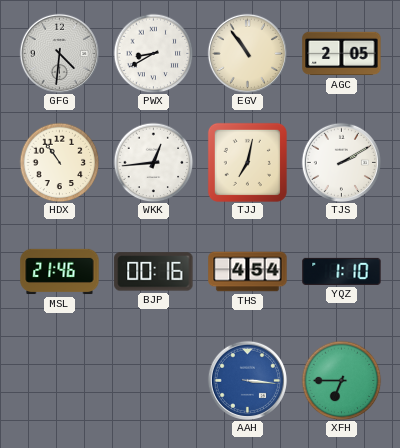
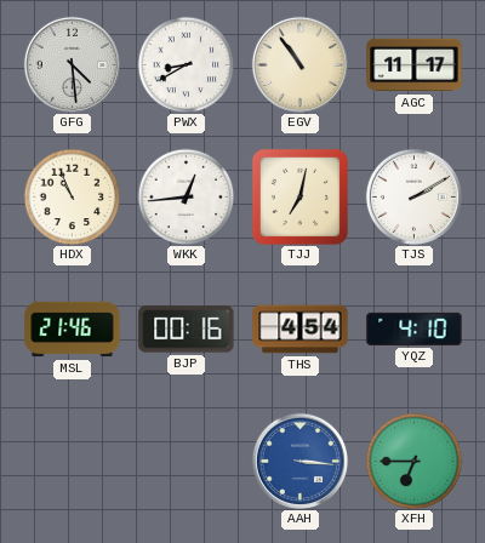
GFG: 4:31 -> 4:29 (72, 64)
AGC: 2:05 -> 11:17 (415, 65)
HDX: 10:54 -> 10:56 (72, 196)
YQZ: 1:10 -> 4:10 (415, 328)
